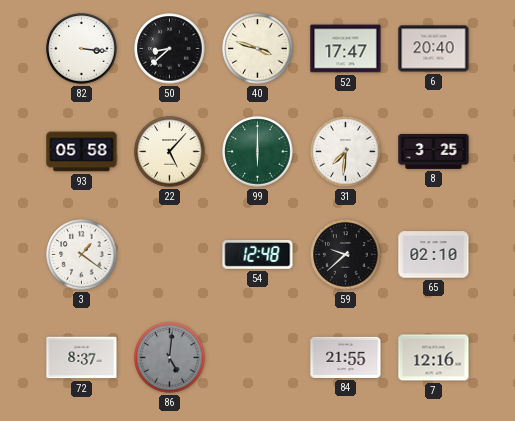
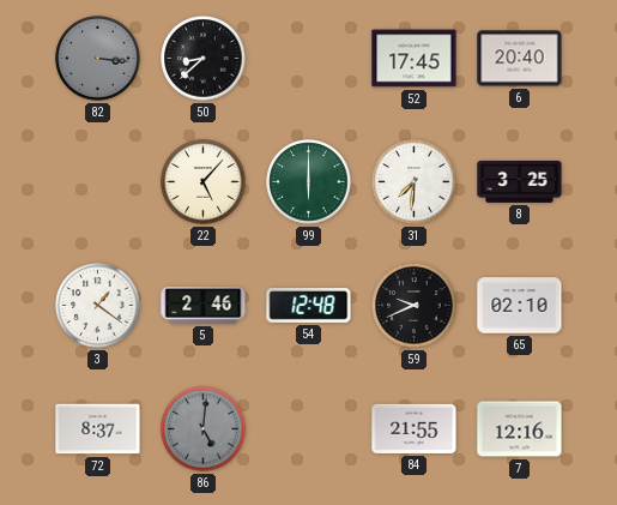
82 dial: white -> grey (98, 59)
40: 3:48 -> none (258, 49)
52: 17:47 -> 17:45 (415, 59)
93: 05:58 -> none (82, 152)
5: none -> 2:46 (204, 306)
59: 9:38 -> 9:41 (415, 306)
